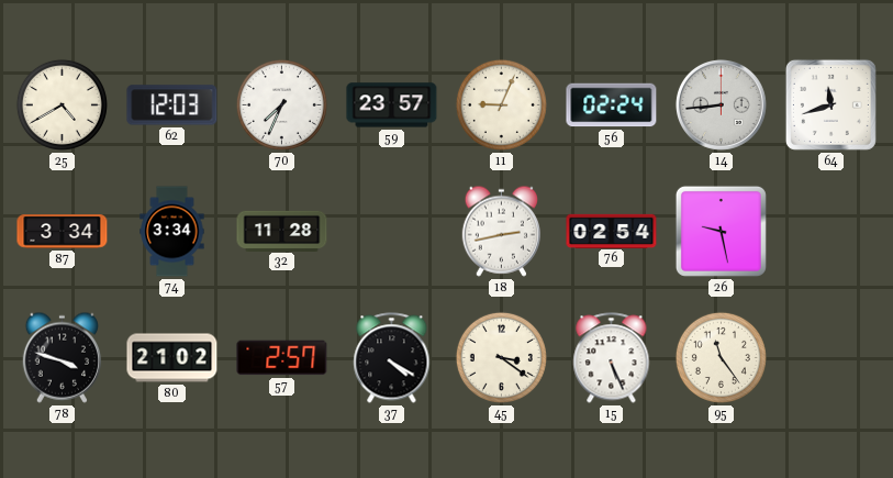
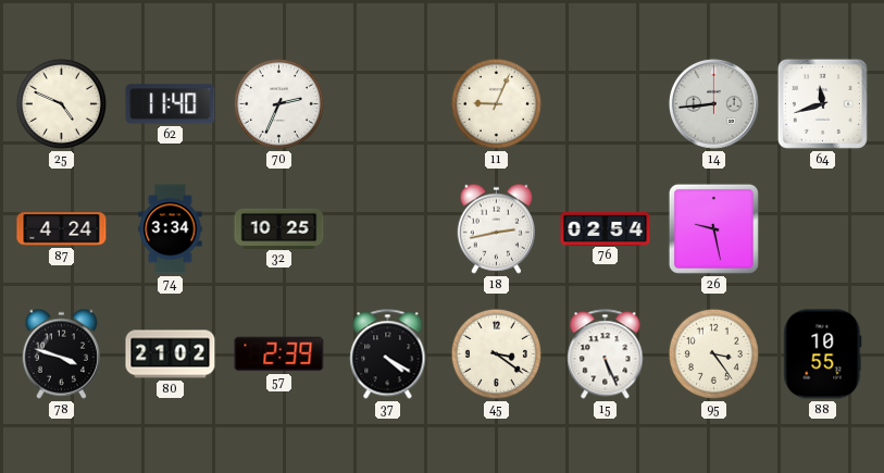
25: 4:40 -> 4:49 (61, 103)
62: 12:03 -> 11:40 (171, 104)
70: 7:34 -> 2:34 (278, 103)
59: 23:57 -> none (392, 105)
56: 02:24 -> none (612, 105)
87: 3:34 -> 4:24 (62, 229)
32: 11:28 -> 10:25 (279, 228)
57: 2:57 -> 2:39 (279, 354)
95: 11:24 -> 3:24 (713, 353)
88: none -> 10:55 (823, 354)
